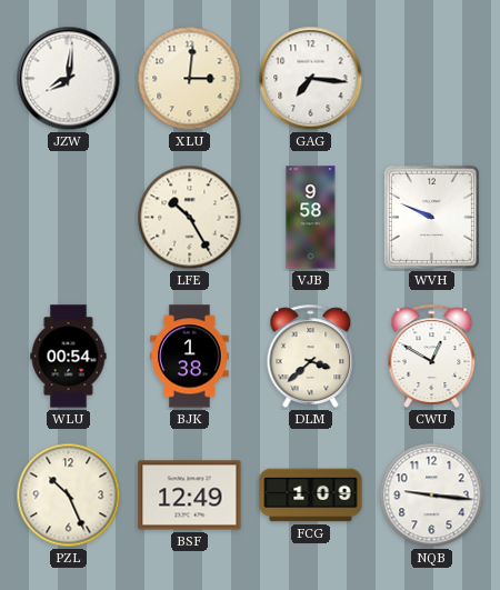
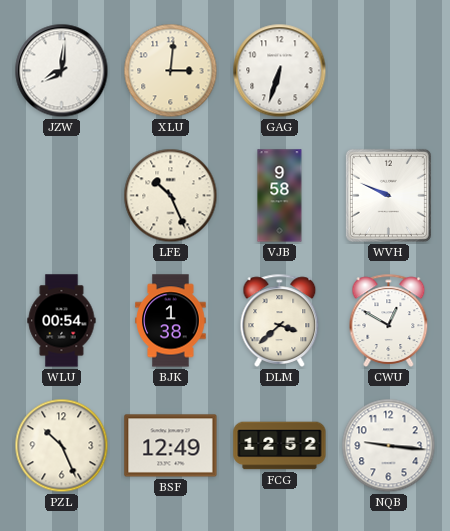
GAG: 7:16 -> 6:33 (280, 71)
LFE: 10:25 -> 10:26 (171, 196)
FCG: 1:09 -> 12:52 (280, 446)
